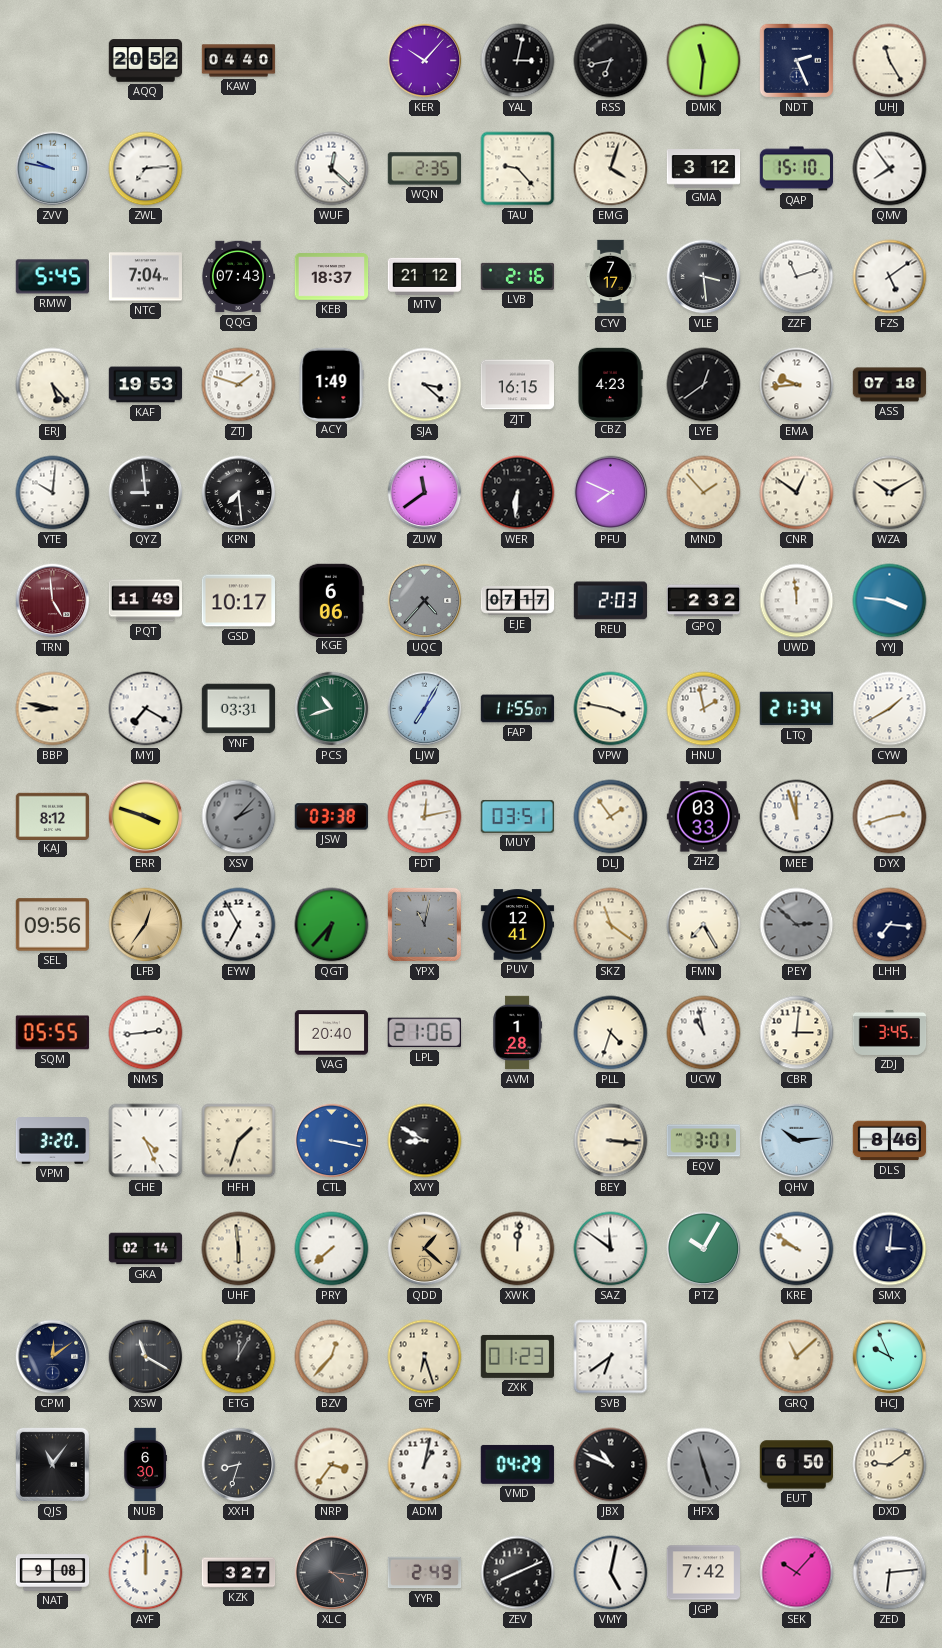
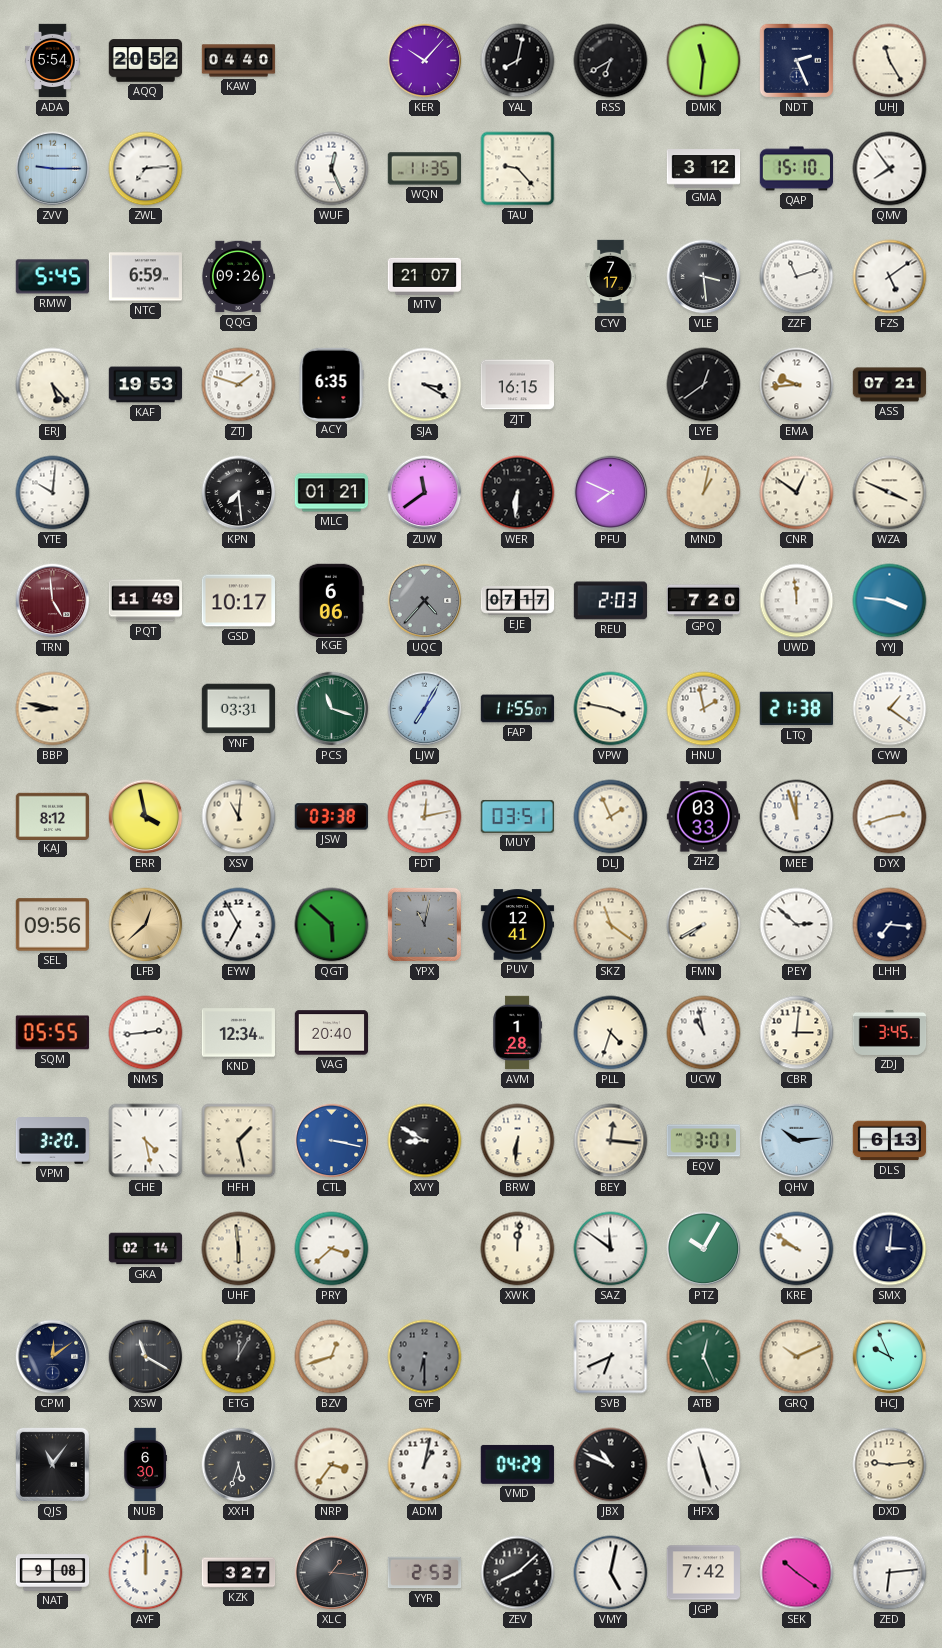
ADA: none -> 5:54 (53, 61)
YAL: 3:02 -> 8:02 (518, 61)
RSS: 6:43 -> 6:40 (611, 61)
ZVV: 9:47 -> 9:15 (53, 169)
WUF: 12:22 -> 12:26 (332, 169)
WQN: 2:35 -> 11:35 (424, 169)
EMG: 4:03 -> none (611, 169)
NTC: 7:04 -> 6:59 (145, 277)
QQG: 07:43 -> 09:26 (237, 277)
KEB: 18:37 -> none (332, 277)
MTV: 21:12 -> 21:07 (424, 276)
LVB: 2:16 -> none (517, 276)
ACY: 1:49 -> 6:35 (331, 384)
SJA: 3:22 -> 3:20 (425, 385)
CBZ: 4:23 -> none (610, 384)
ASS: 07:18 -> 07:21 (890, 385)
QYZ: 8:59 -> none (146, 493)
MLC: none -> 01:21 (332, 493)
MND: 1:53 -> 1:02 (704, 493)
WZA: 10:10 -> 3:49 (890, 493)
GPQ: 2:32 -> 7:20 (704, 601)
MYJ: 7:20 -> none (146, 709)
PCS: 10:42 -> 11:18 (332, 709)
LTQ: 21:34 -> 21:38 (796, 709)
CYW: 1:40 -> 1:21 (890, 709)
ERR: 3:48 -> 3:58 (146, 817)
XSV: 2:07 -> 11:01 (239, 817)
XSV dial: grey -> cream (239, 817)
DLJ: 1:54 -> 1:56 (611, 817)
LFB: 12:36 -> 12:38 (146, 925)
QGT: 6:37 -> 5:52 (332, 925)
FMN: 7:25 -> 7:40 (704, 925)
PEY dial: grey -> white (797, 925)
KND: none -> 12:34 (238, 1033)
LPL: 21:06 -> none (424, 1033)
CHE: 4:26 -> 4:28 (146, 1141)
HFH: 1:33 -> 1:28 (239, 1141)
BRW: none -> 6:31 (518, 1141)
BEY: 3:16 -> 12:16 (611, 1141)
DLS: 8:46 -> 6:13 (890, 1141)
PRY: 7:38 -> 3:38 (332, 1249)
QDD: 1:22 -> none (425, 1249)
BZV: 12:37 -> 12:42 (332, 1357)
GYF: 6:27 -> 6:30 (425, 1357)
GYF dial: cream -> grey (425, 1357)
ZXK: 01:23 -> none (517, 1356)
SVB: 6:39 -> 6:41 (611, 1357)
ATB: none -> 12:26 (704, 1357)
GRQ: 11:08 -> 10:11 (797, 1357)
XXH: 8:33 -> 5:33 (239, 1465)
HFX dial: grey -> white (704, 1465)
EUT: 6:50 -> none (796, 1465)
DXD: 9:09 -> 9:14 (890, 1465)
XLC: 4:16 -> 1:16 (332, 1573)
YYR: 2:49 -> 2:53 (425, 1573)
ZEV: 8:11 -> 8:08 (518, 1573)
SEK: 10:07 -> 10:21 (797, 1573)
